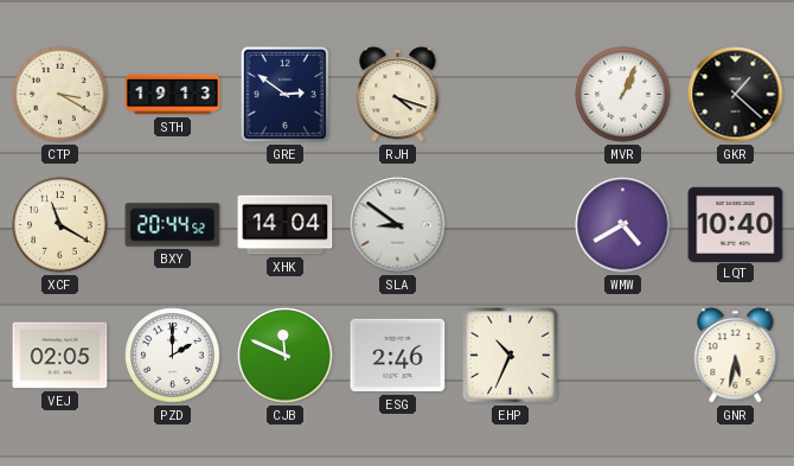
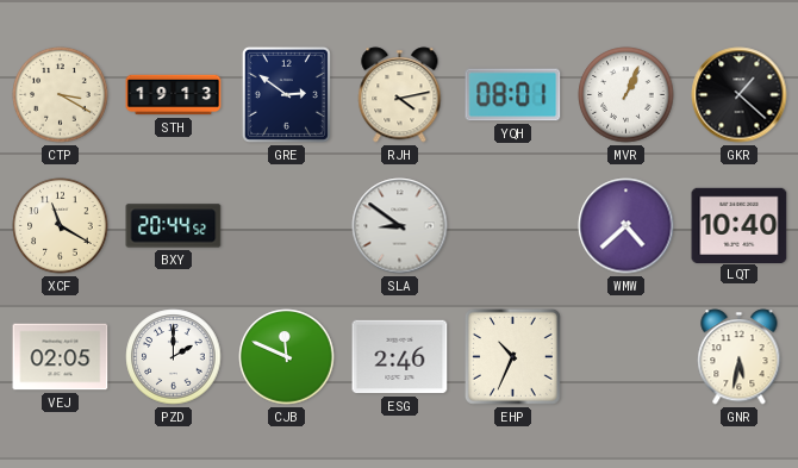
RJH: 4:18 -> 4:13 (400, 95)
YQH: none -> 08:01 (513, 95)
XHK: 14:04 -> none (286, 225)
WMW: 4:40 -> 4:38 (626, 226)
